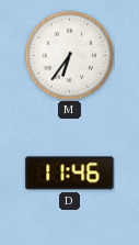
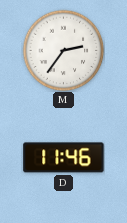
M: 6:36 -> 2:36 (63, 50)
